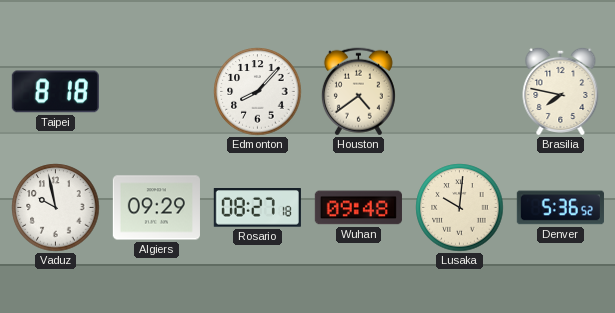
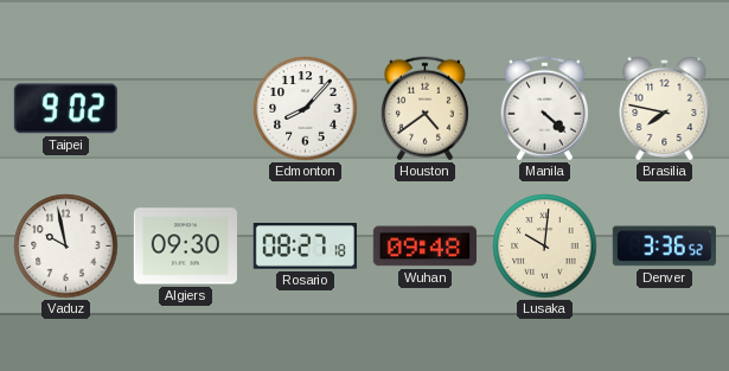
Taipei: 8:18 -> 9:02 (65, 109)
Manila: none -> 4:22 (544, 109)
Algiers: 09:29 -> 09:30 (185, 247)
Denver: 5:36 -> 3:36 (664, 247)
